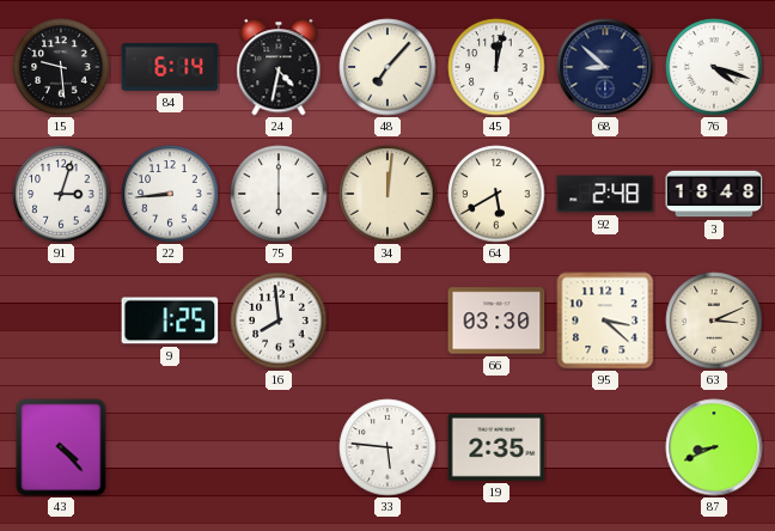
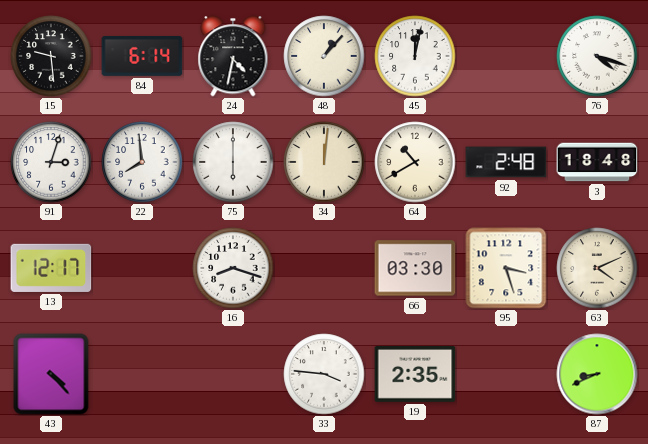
48: 7:07 -> 1:07 (324, 56)
68: 8:52 -> none (605, 67)
22: 8:44 -> 7:59 (142, 162)
64: 5:40 -> 10:40 (415, 162)
13: none -> 12:17 (51, 268)
9: 1:25 -> none (170, 321)
16: 7:59 -> 8:18 (233, 268)
95: 3:22 -> 3:27 (506, 268)
63: 3:11 -> 4:11 (597, 268)
33: 5:46 -> 3:46 (324, 374)
